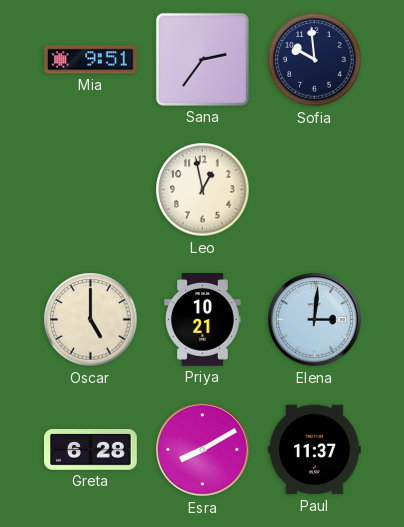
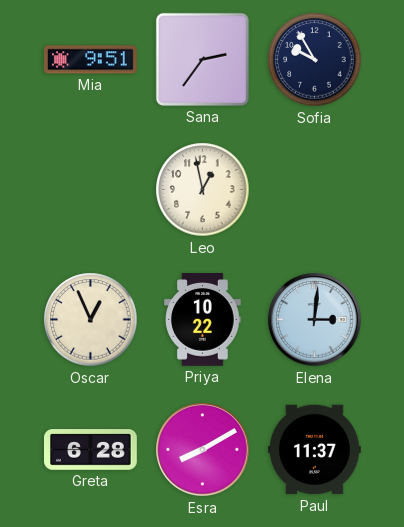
Sofia: 9:59 -> 9:55 (315, 60)
Oscar: 5:00 -> 12:56 (91, 320)
Priya: 10:21 -> 10:22 (203, 320)
